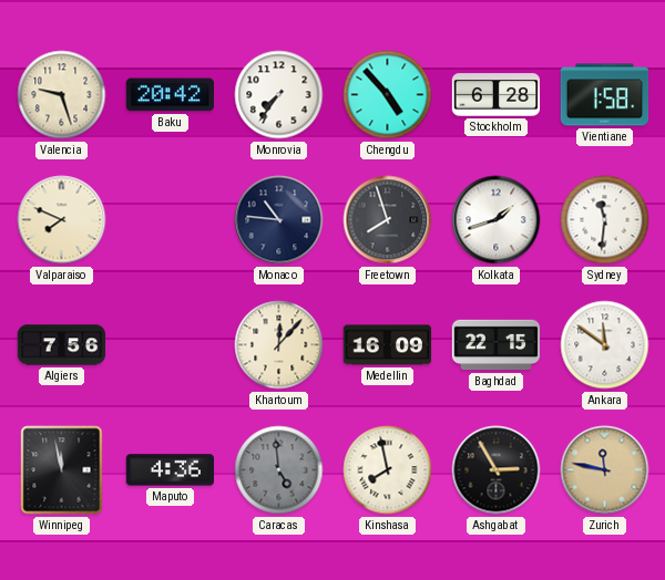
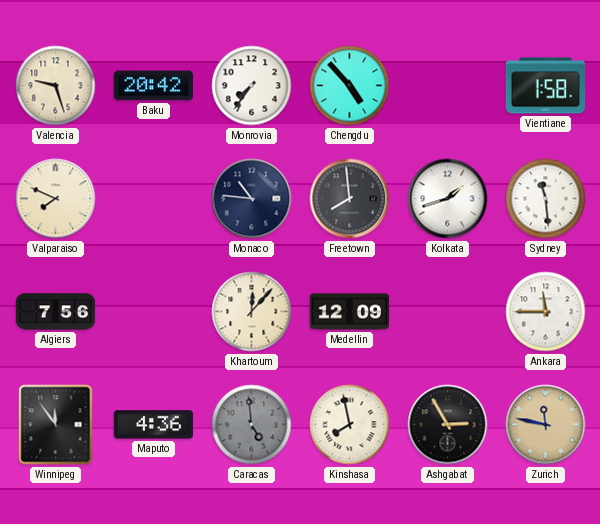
Stockholm: 6:28 -> none (497, 95)
Freetown: 7:57 -> 7:59 (350, 199)
Sydney: 11:31 -> 11:29 (546, 199)
Medellin: 16:09 -> 12:09 (350, 312)
Baghdad: 22:15 -> none (497, 345)
Ankara: 11:51 -> 11:45 (546, 312)
Winnipeg: 11:58 -> 11:54 (56, 425)
